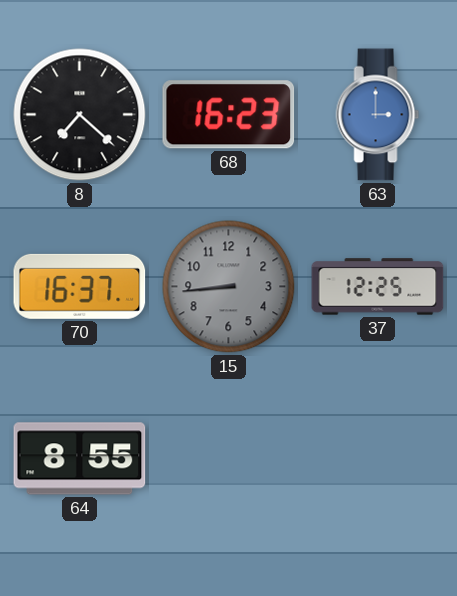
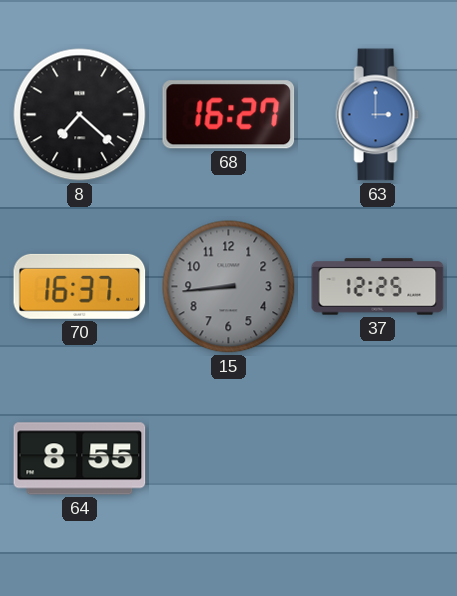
68: 16:23 -> 16:27 (229, 115)
